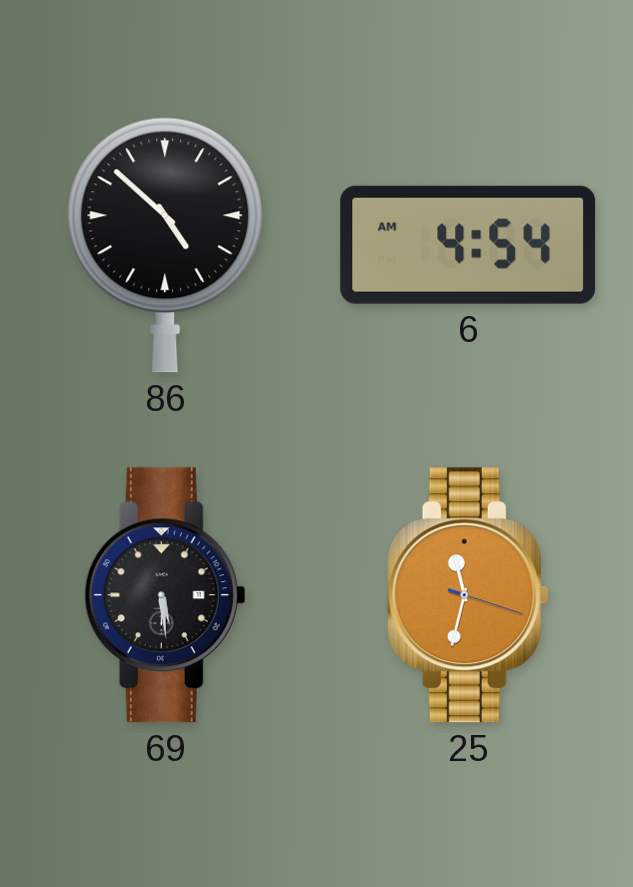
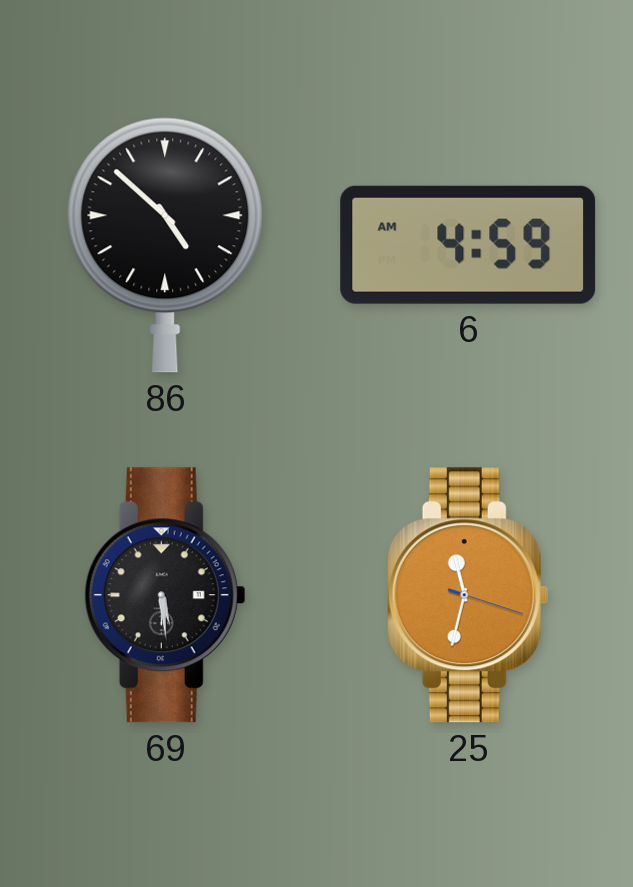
6: 4:54 -> 4:59 (468, 245)
